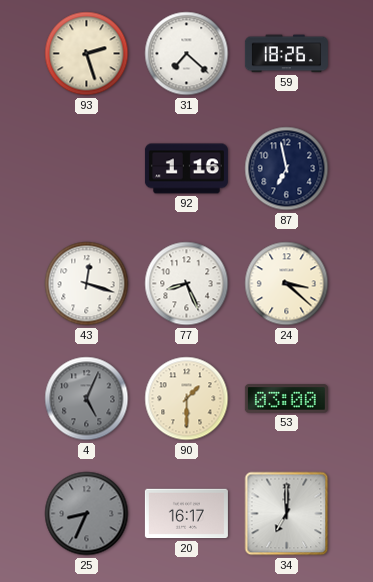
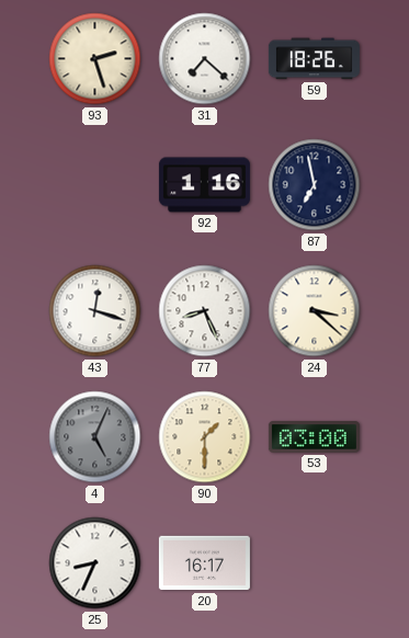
25 dial: grey -> white (95, 563)
34: 7:00 -> none (287, 514)
